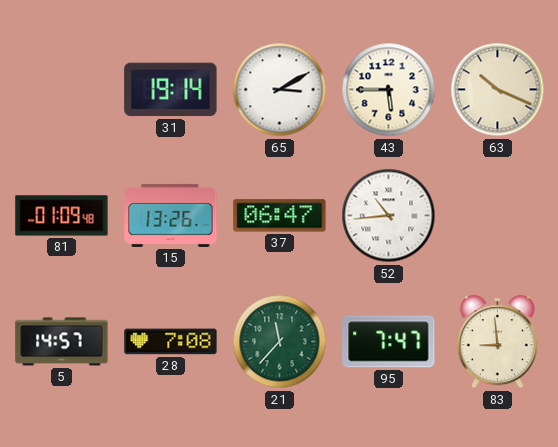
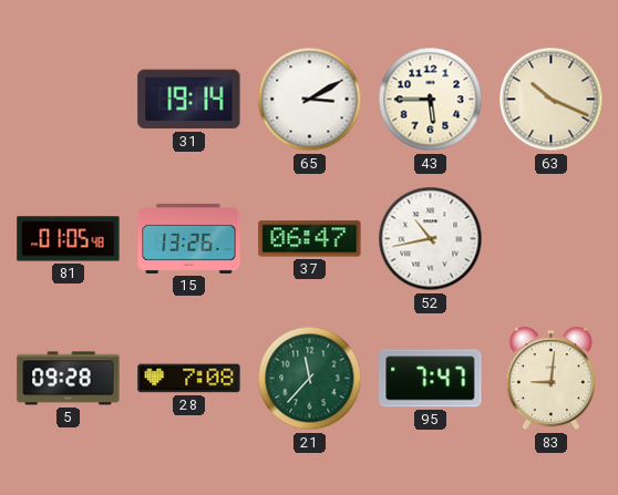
81: 01:09 -> 01:05 (69, 239)
52: 10:44 -> 10:43 (431, 239)
5: 14:57 -> 09:28 (69, 379)
83: 8:59 -> 9:01 (550, 379)
